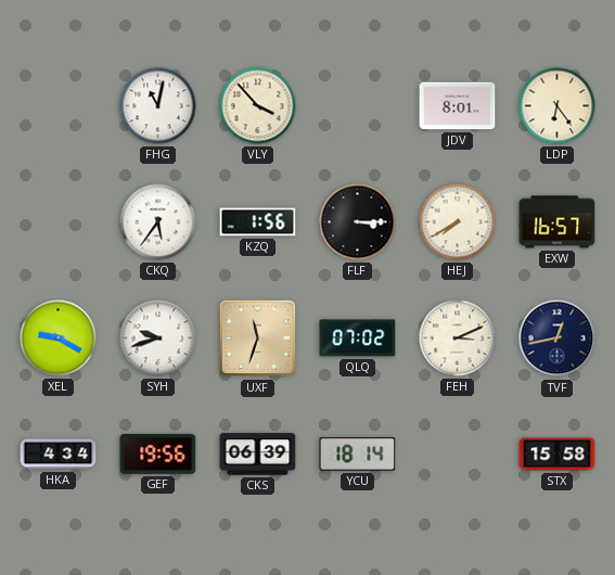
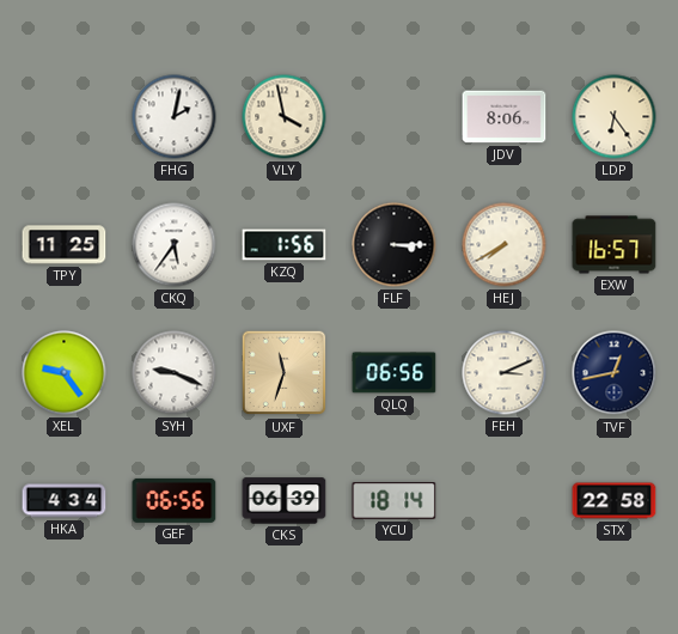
FHG: 11:02 -> 2:02 (175, 117)
VLY: 3:53 -> 3:58 (285, 117)
JDV: 8:01 -> 8:06 (505, 117)
TPY: none -> 11:25 (65, 245)
XEL: 9:20 -> 9:24 (65, 373)
SYH: 9:42 -> 9:19 (175, 373)
QLQ: 07:02 -> 06:56 (395, 373)
GEF: 19:56 -> 06:56 (175, 500)
STX: 15:58 -> 22:58 (615, 501)
